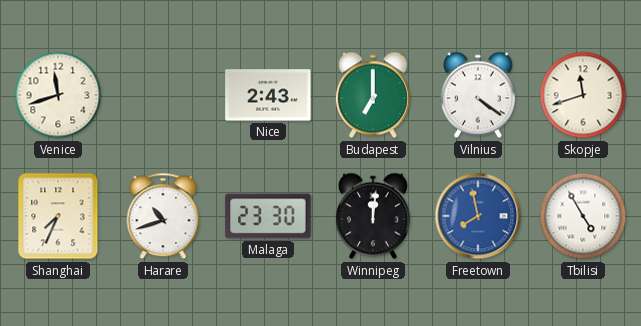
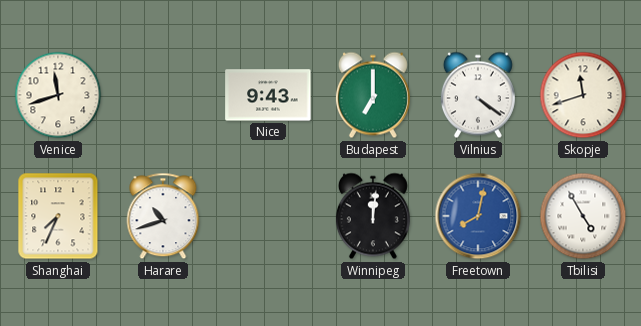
Nice: 2:43 -> 9:43 (268, 95)
Malaga: 23:30 -> none (268, 216)
Freetown: 7:58 -> 8:02 (478, 216)
